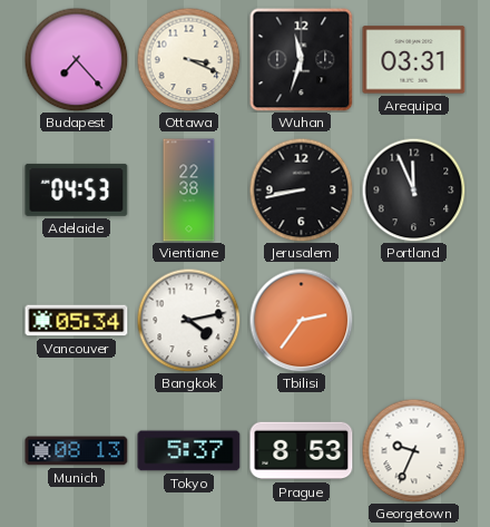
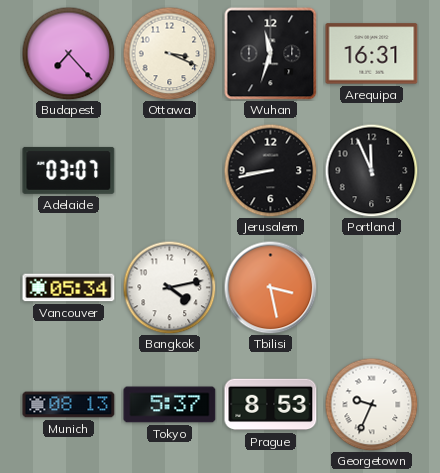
Arequipa: 03:31 -> 16:31 (372, 54)
Adelaide: 04:53 -> 03:07 (69, 170)
Vientiane: 22:38 -> none (189, 191)
Tbilisi: 2:36 -> 3:28 (270, 287)
